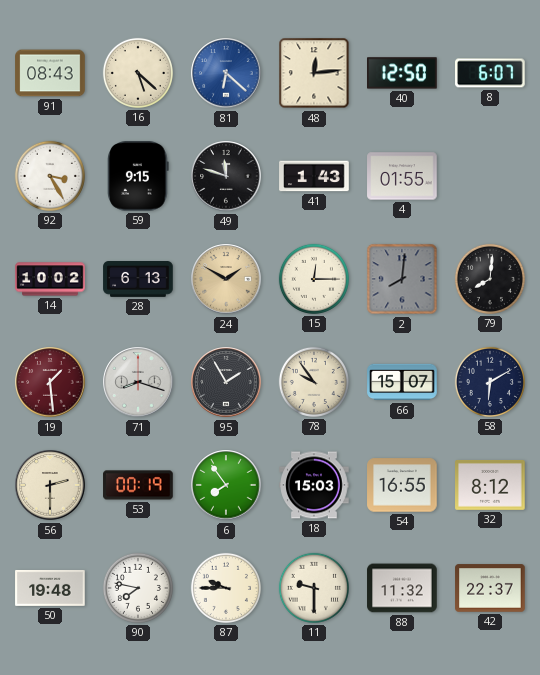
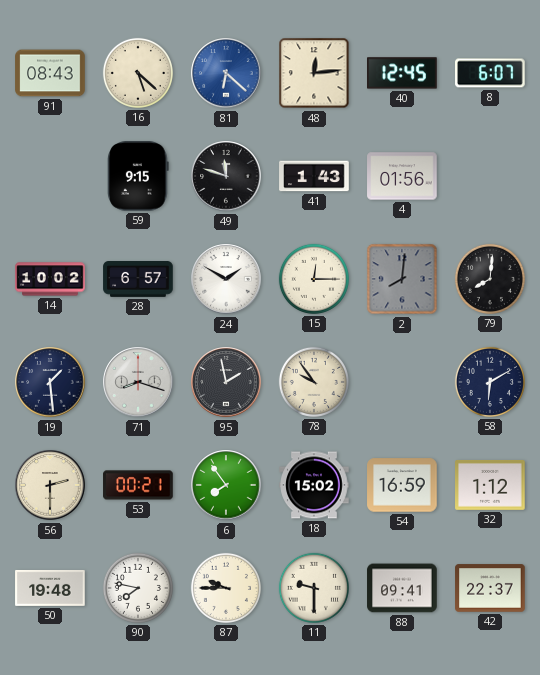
40: 12:50 -> 12:45 (402, 73)
92: 3:25 -> none (50, 176)
4: 01:55 -> 01:56 (402, 176)
28: 6:13 -> 6:57 (138, 280)
24 dial: champagne -> white (226, 279)
19 dial: burgundy -> navy (50, 382)
95: 1:55 -> 1:58 (226, 382)
66: 15:07 -> none (402, 382)
53: 00:19 -> 00:21 (138, 485)
18: 15:03 -> 15:02 (314, 485)
54: 16:55 -> 16:59 (402, 485)
32: 8:12 -> 1:12 (490, 485)
88: 11:32 -> 09:41 (402, 588)
